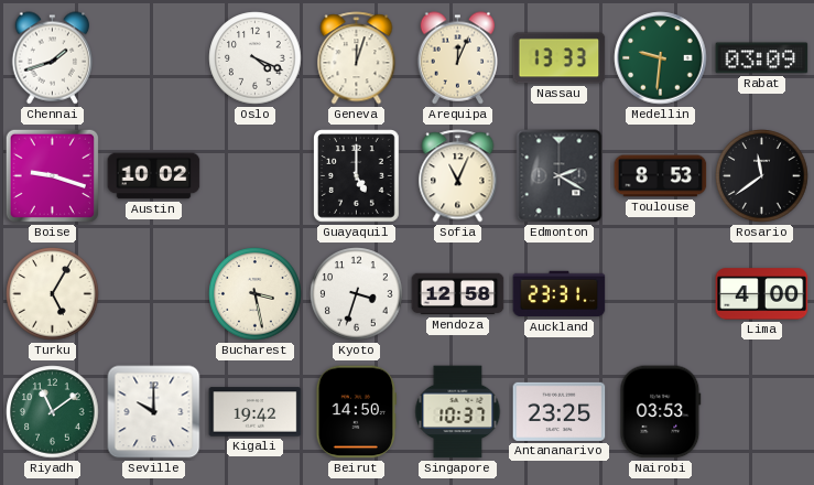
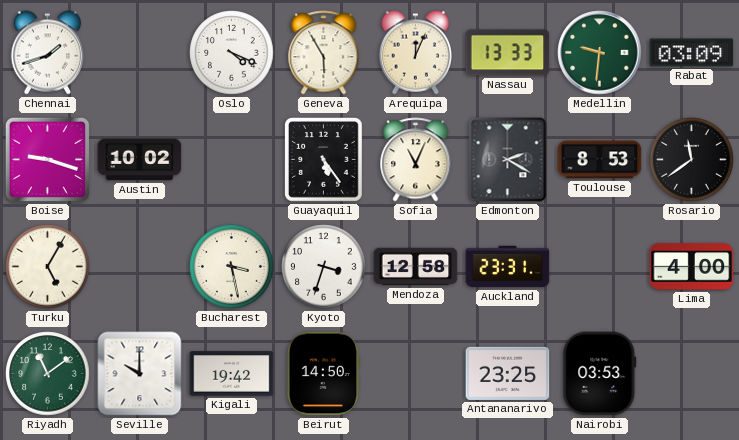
Geneva: 12:03 -> 5:55 (324, 53)
Guayaquil: 5:00 -> 5:24 (324, 160)
Singapore: 10:37 -> none (458, 412)
